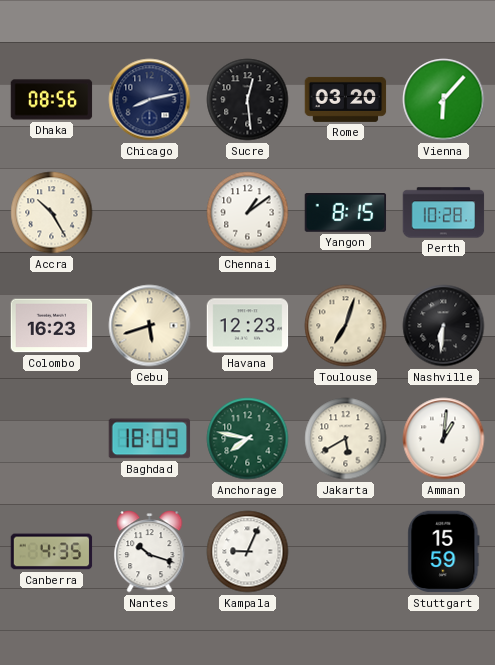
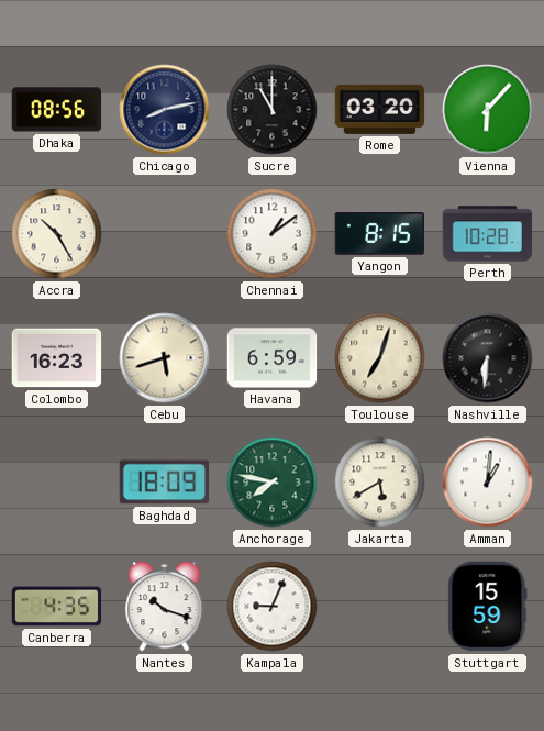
Sucre: 12:29 -> 11:00 (273, 110)
Havana: 12:23 -> 6:59 (273, 358)
